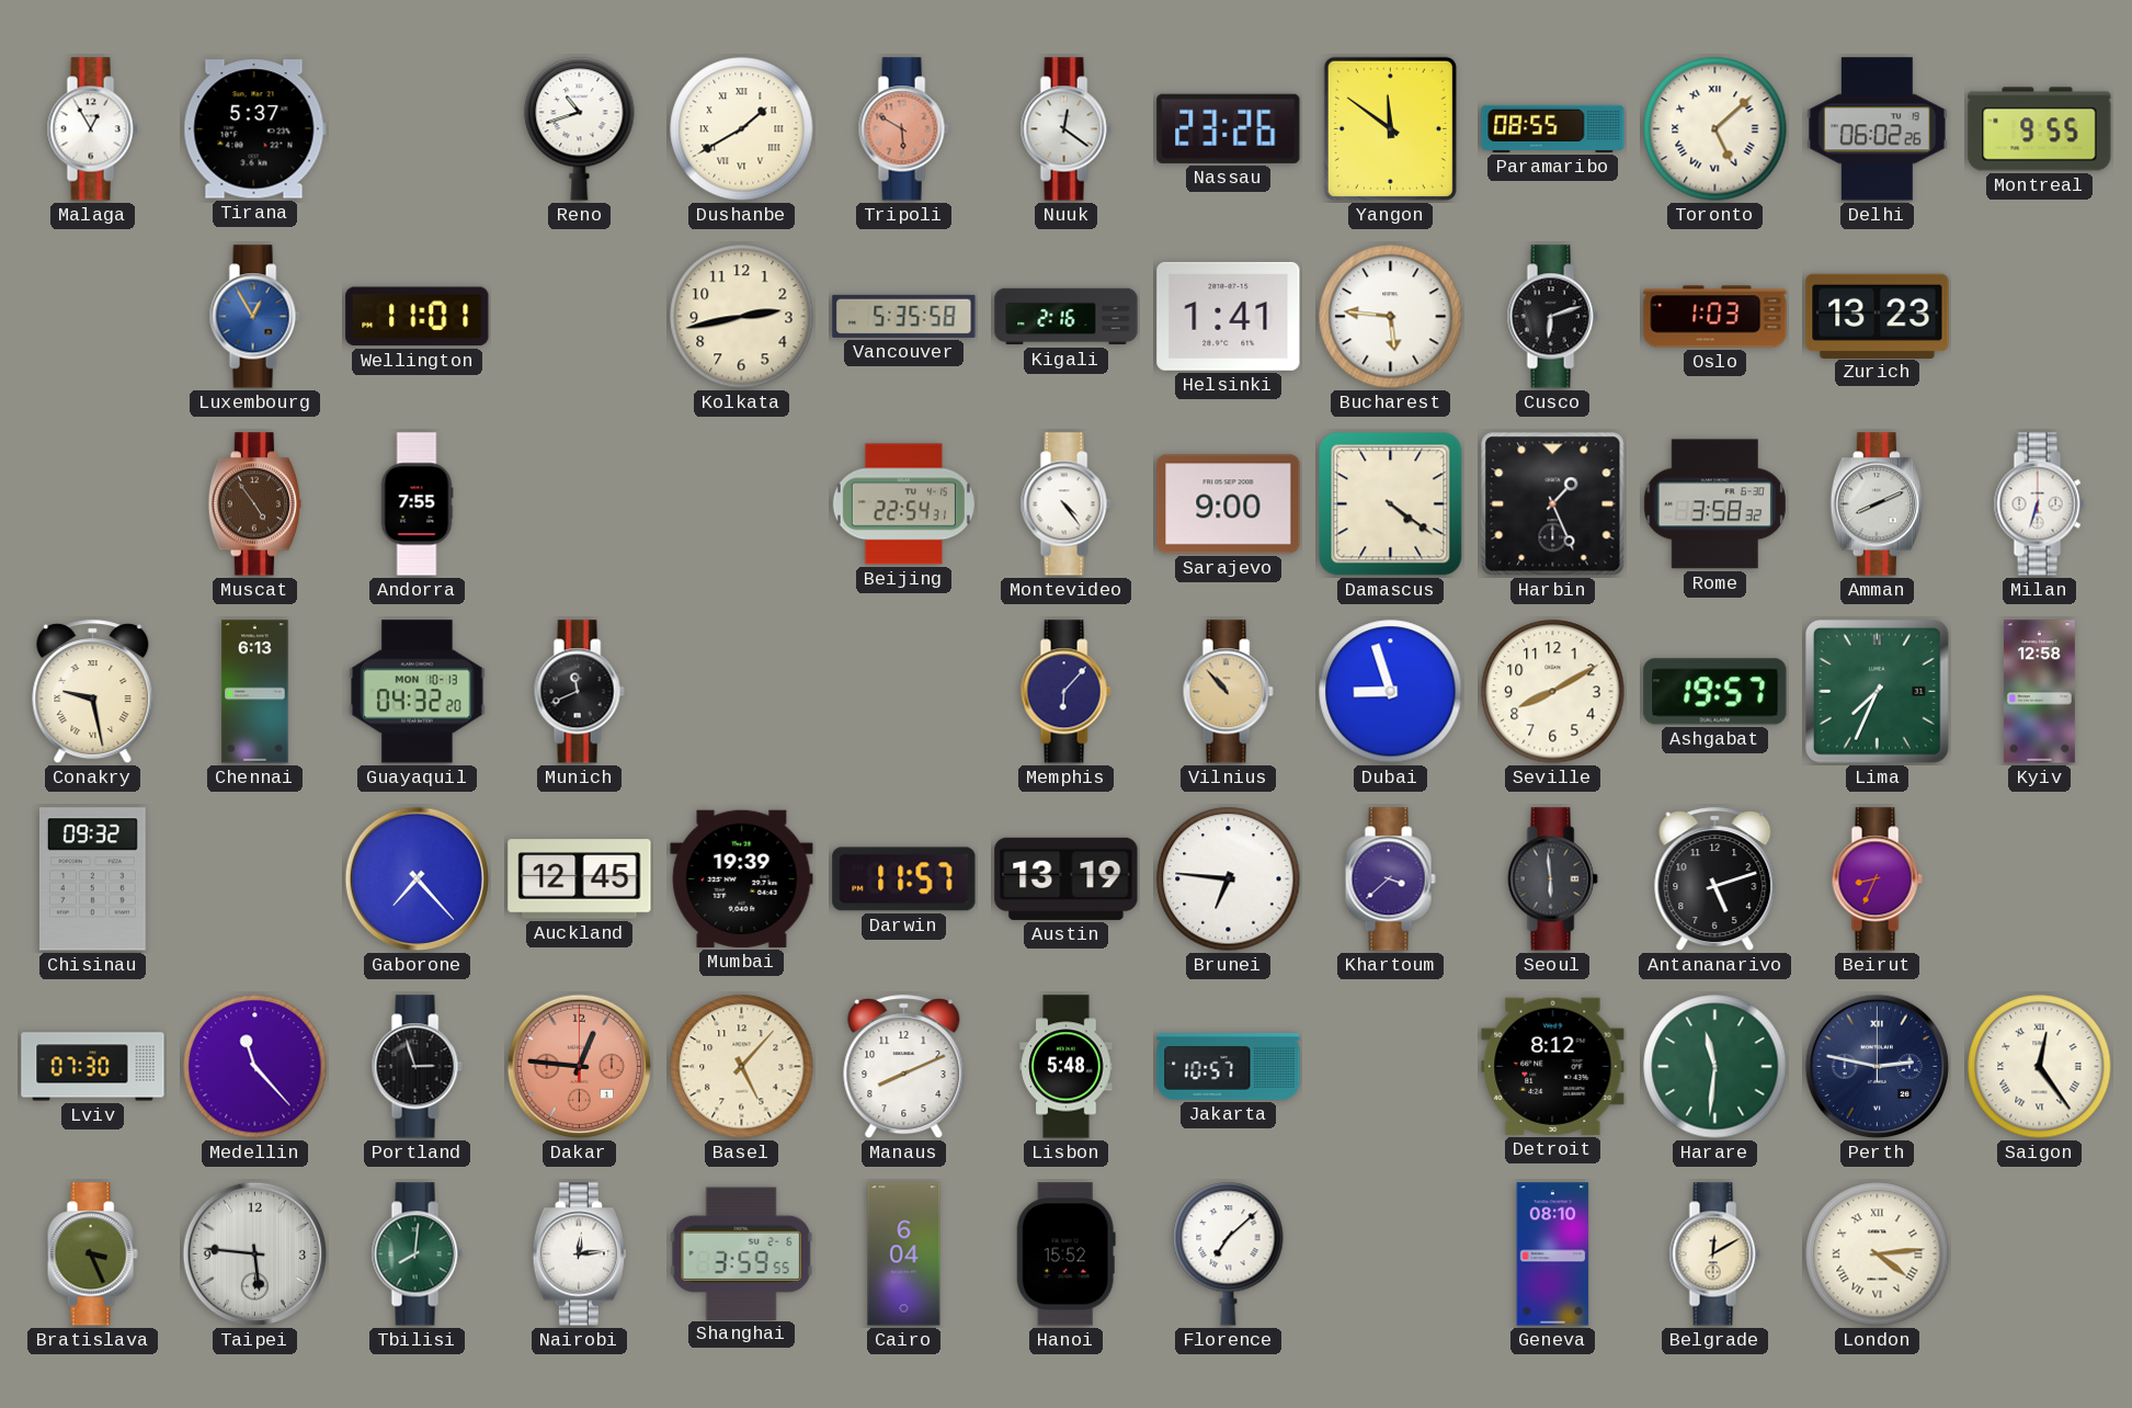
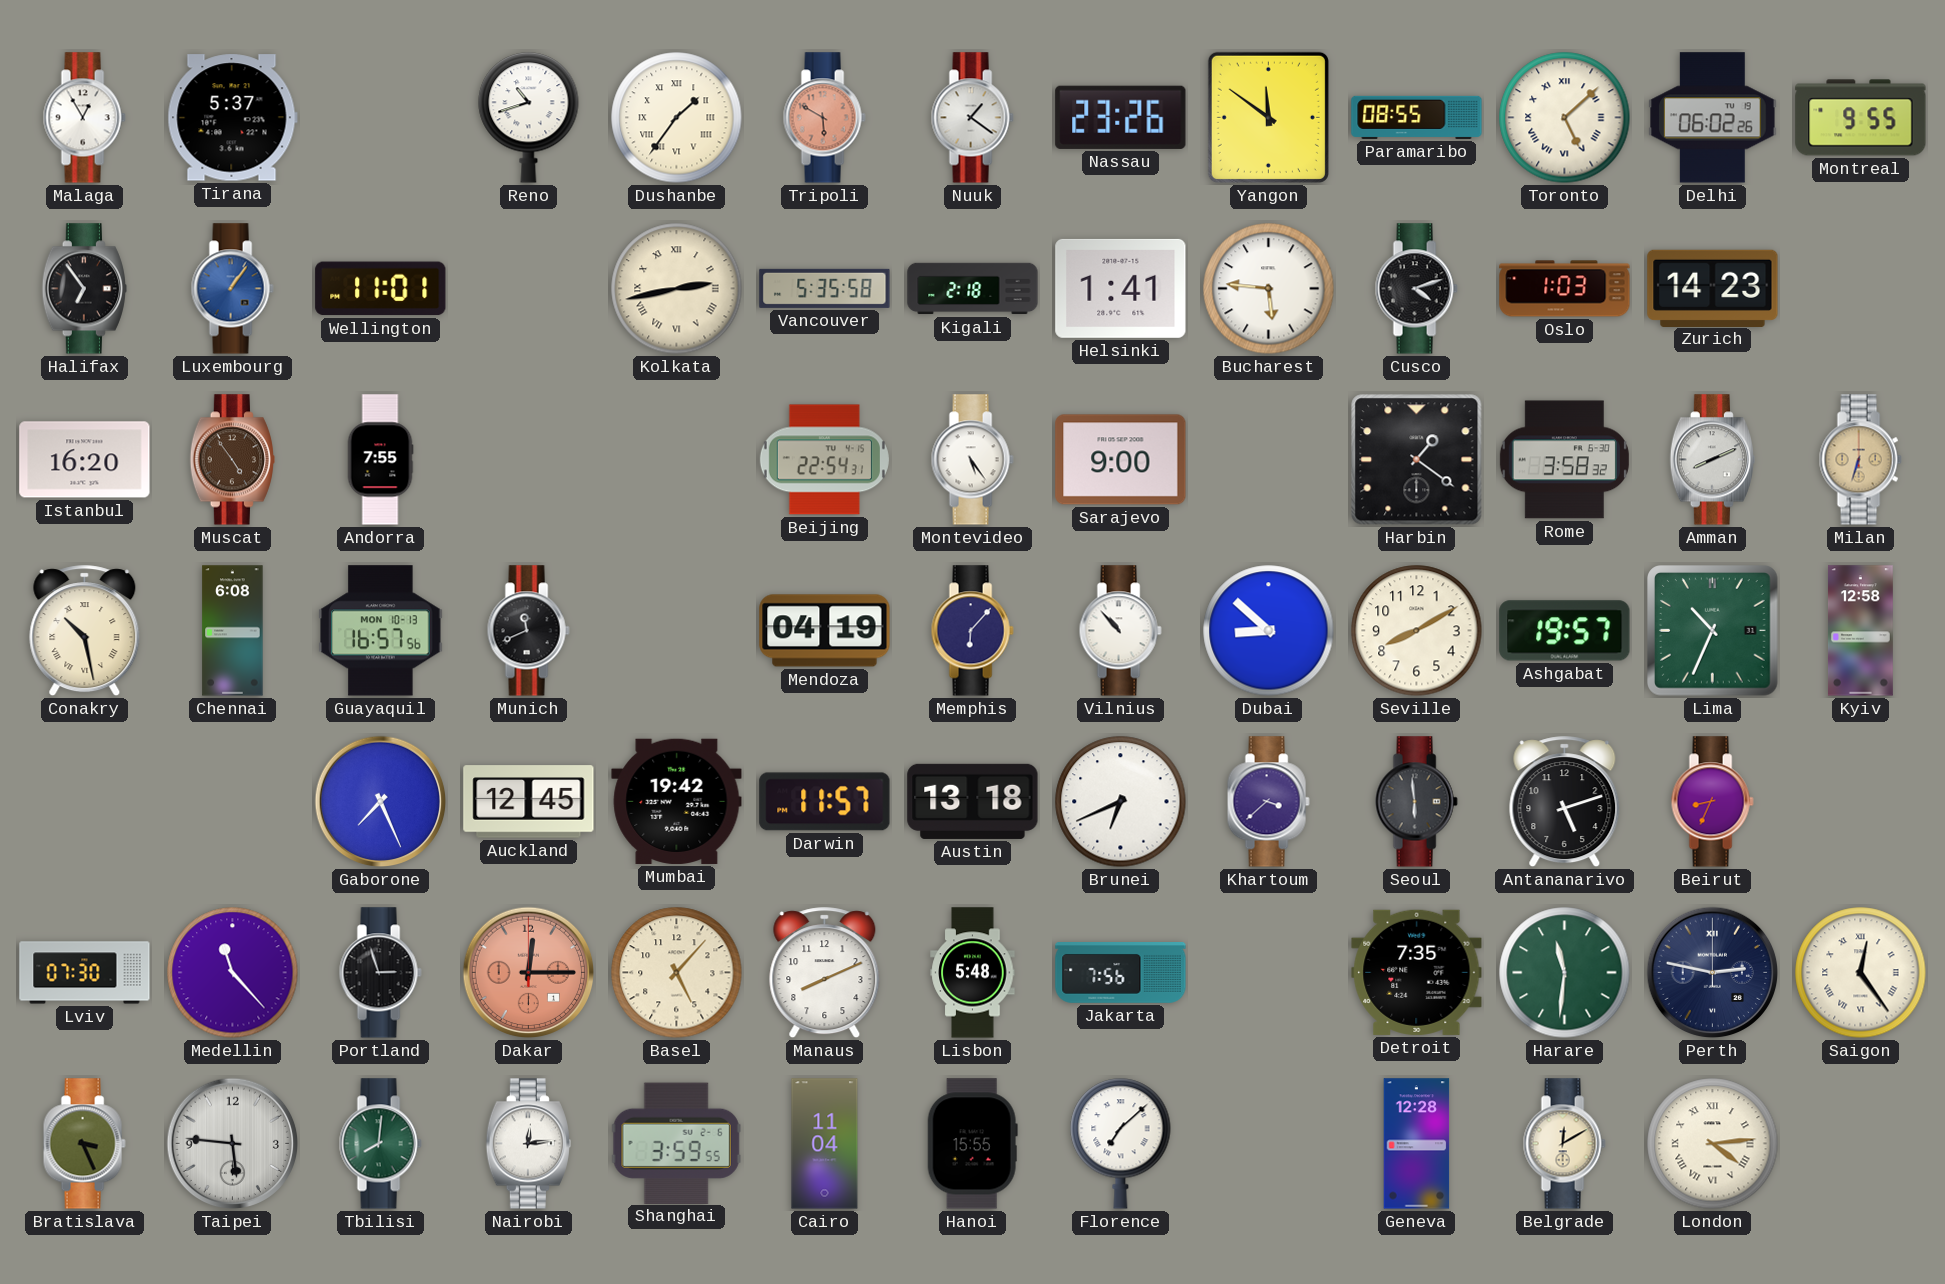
Dushanbe: 1:40 -> 1:36 (677, 118)
Nuuk: 12:21 -> 1:21 (972, 118)
Halifax: none -> 6:54 (84, 289)
Luxembourg: 12:55 -> 1:06 (232, 289)
Kolkata numerals: Arabic -> Roman (677, 289)
Kigali: 2:16 -> 2:18 (973, 289)
Cusco: 6:12 -> 4:12 (1416, 289)
Zurich: 13:23 -> 14:23 (1713, 288)
Istanbul: none -> 16:20 (85, 460)
Montevideo: 4:24 -> 5:24 (972, 460)
Damascus: 4:21 -> none (1391, 504)
Harbin: 1:26 -> 1:21 (1417, 460)
Milan dial: white -> champagne (1860, 460)
Conakry: 9:28 -> 10:28 (85, 631)
Chennai: 6:13 -> 6:08 (233, 631)
Guayaquil: 04:32 -> 16:57 (381, 631)
Mendoza: none -> 04:19 (825, 631)
Vilnius dial: champagne -> white (1120, 631)
Dubai: 8:57 -> 8:52 (1269, 631)
Lima: 7:34 -> 10:34 (1713, 631)
Chisinau: 09:32 -> none (92, 879)
Gaborone: 7:23 -> 7:26 (381, 802)
Mumbai: 19:39 -> 19:42 (677, 801)
Austin: 13:19 -> 13:18 (973, 801)
Brunei: 6:46 -> 6:41 (1121, 802)
Dakar: 12:46 -> 12:15 (529, 973)
Jakarta: 10:57 -> 7:56 (1121, 973)
Detroit: 8:12 -> 7:35 (1417, 972)
Cairo: 6:04 -> 11:04 (825, 1144)
Hanoi: 15:52 -> 15:55 (972, 1144)
Geneva: 08:10 -> 12:28 (1417, 1144)
